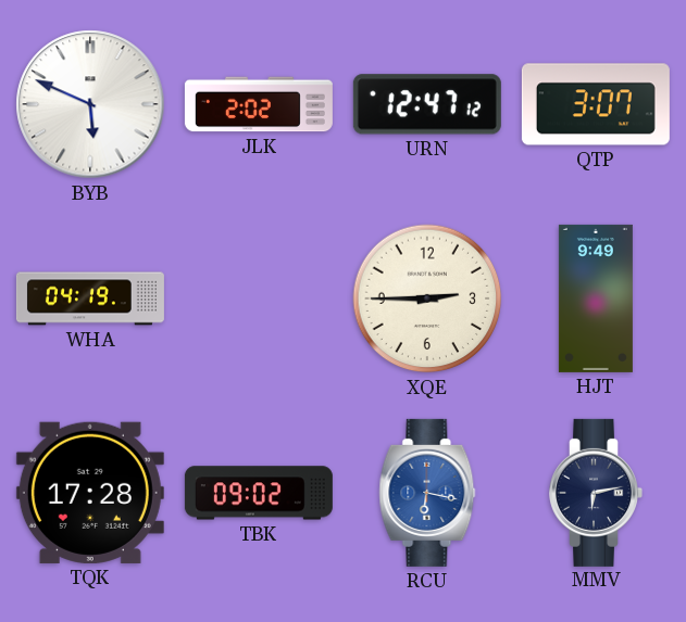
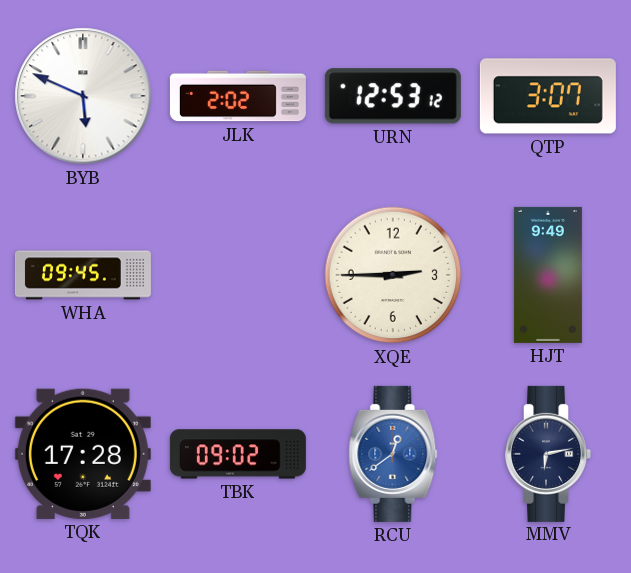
URN: 12:47 -> 12:53 (393, 96)
WHA: 04:19 -> 09:45 (83, 275)
RCU: 6:17 -> 12:39 (393, 454)
